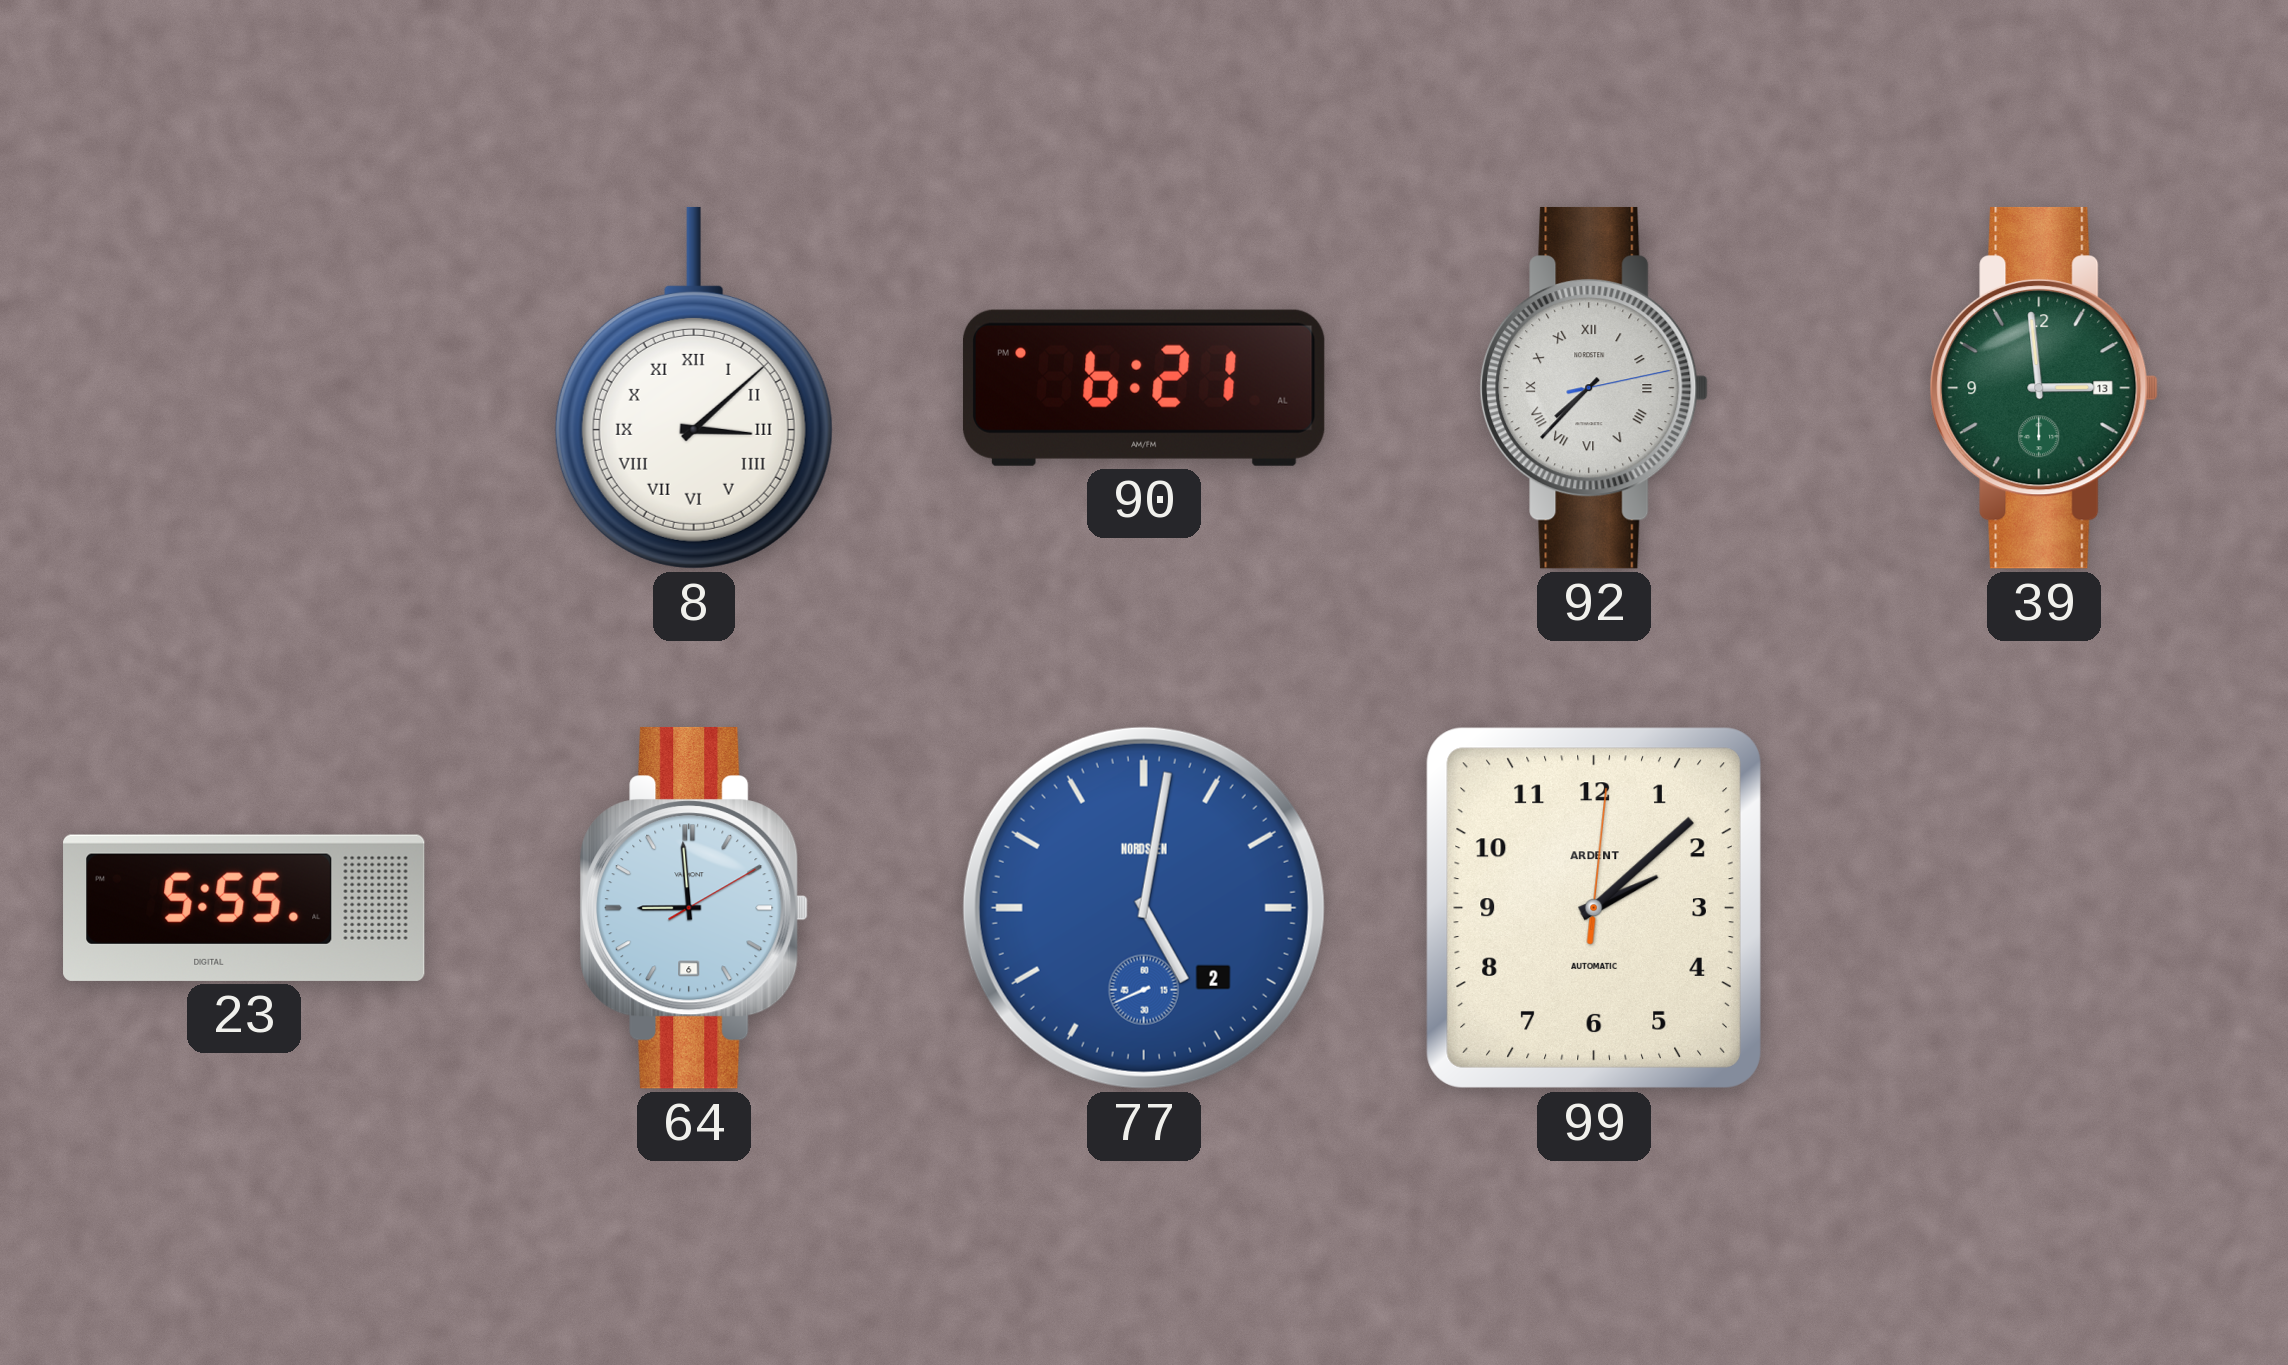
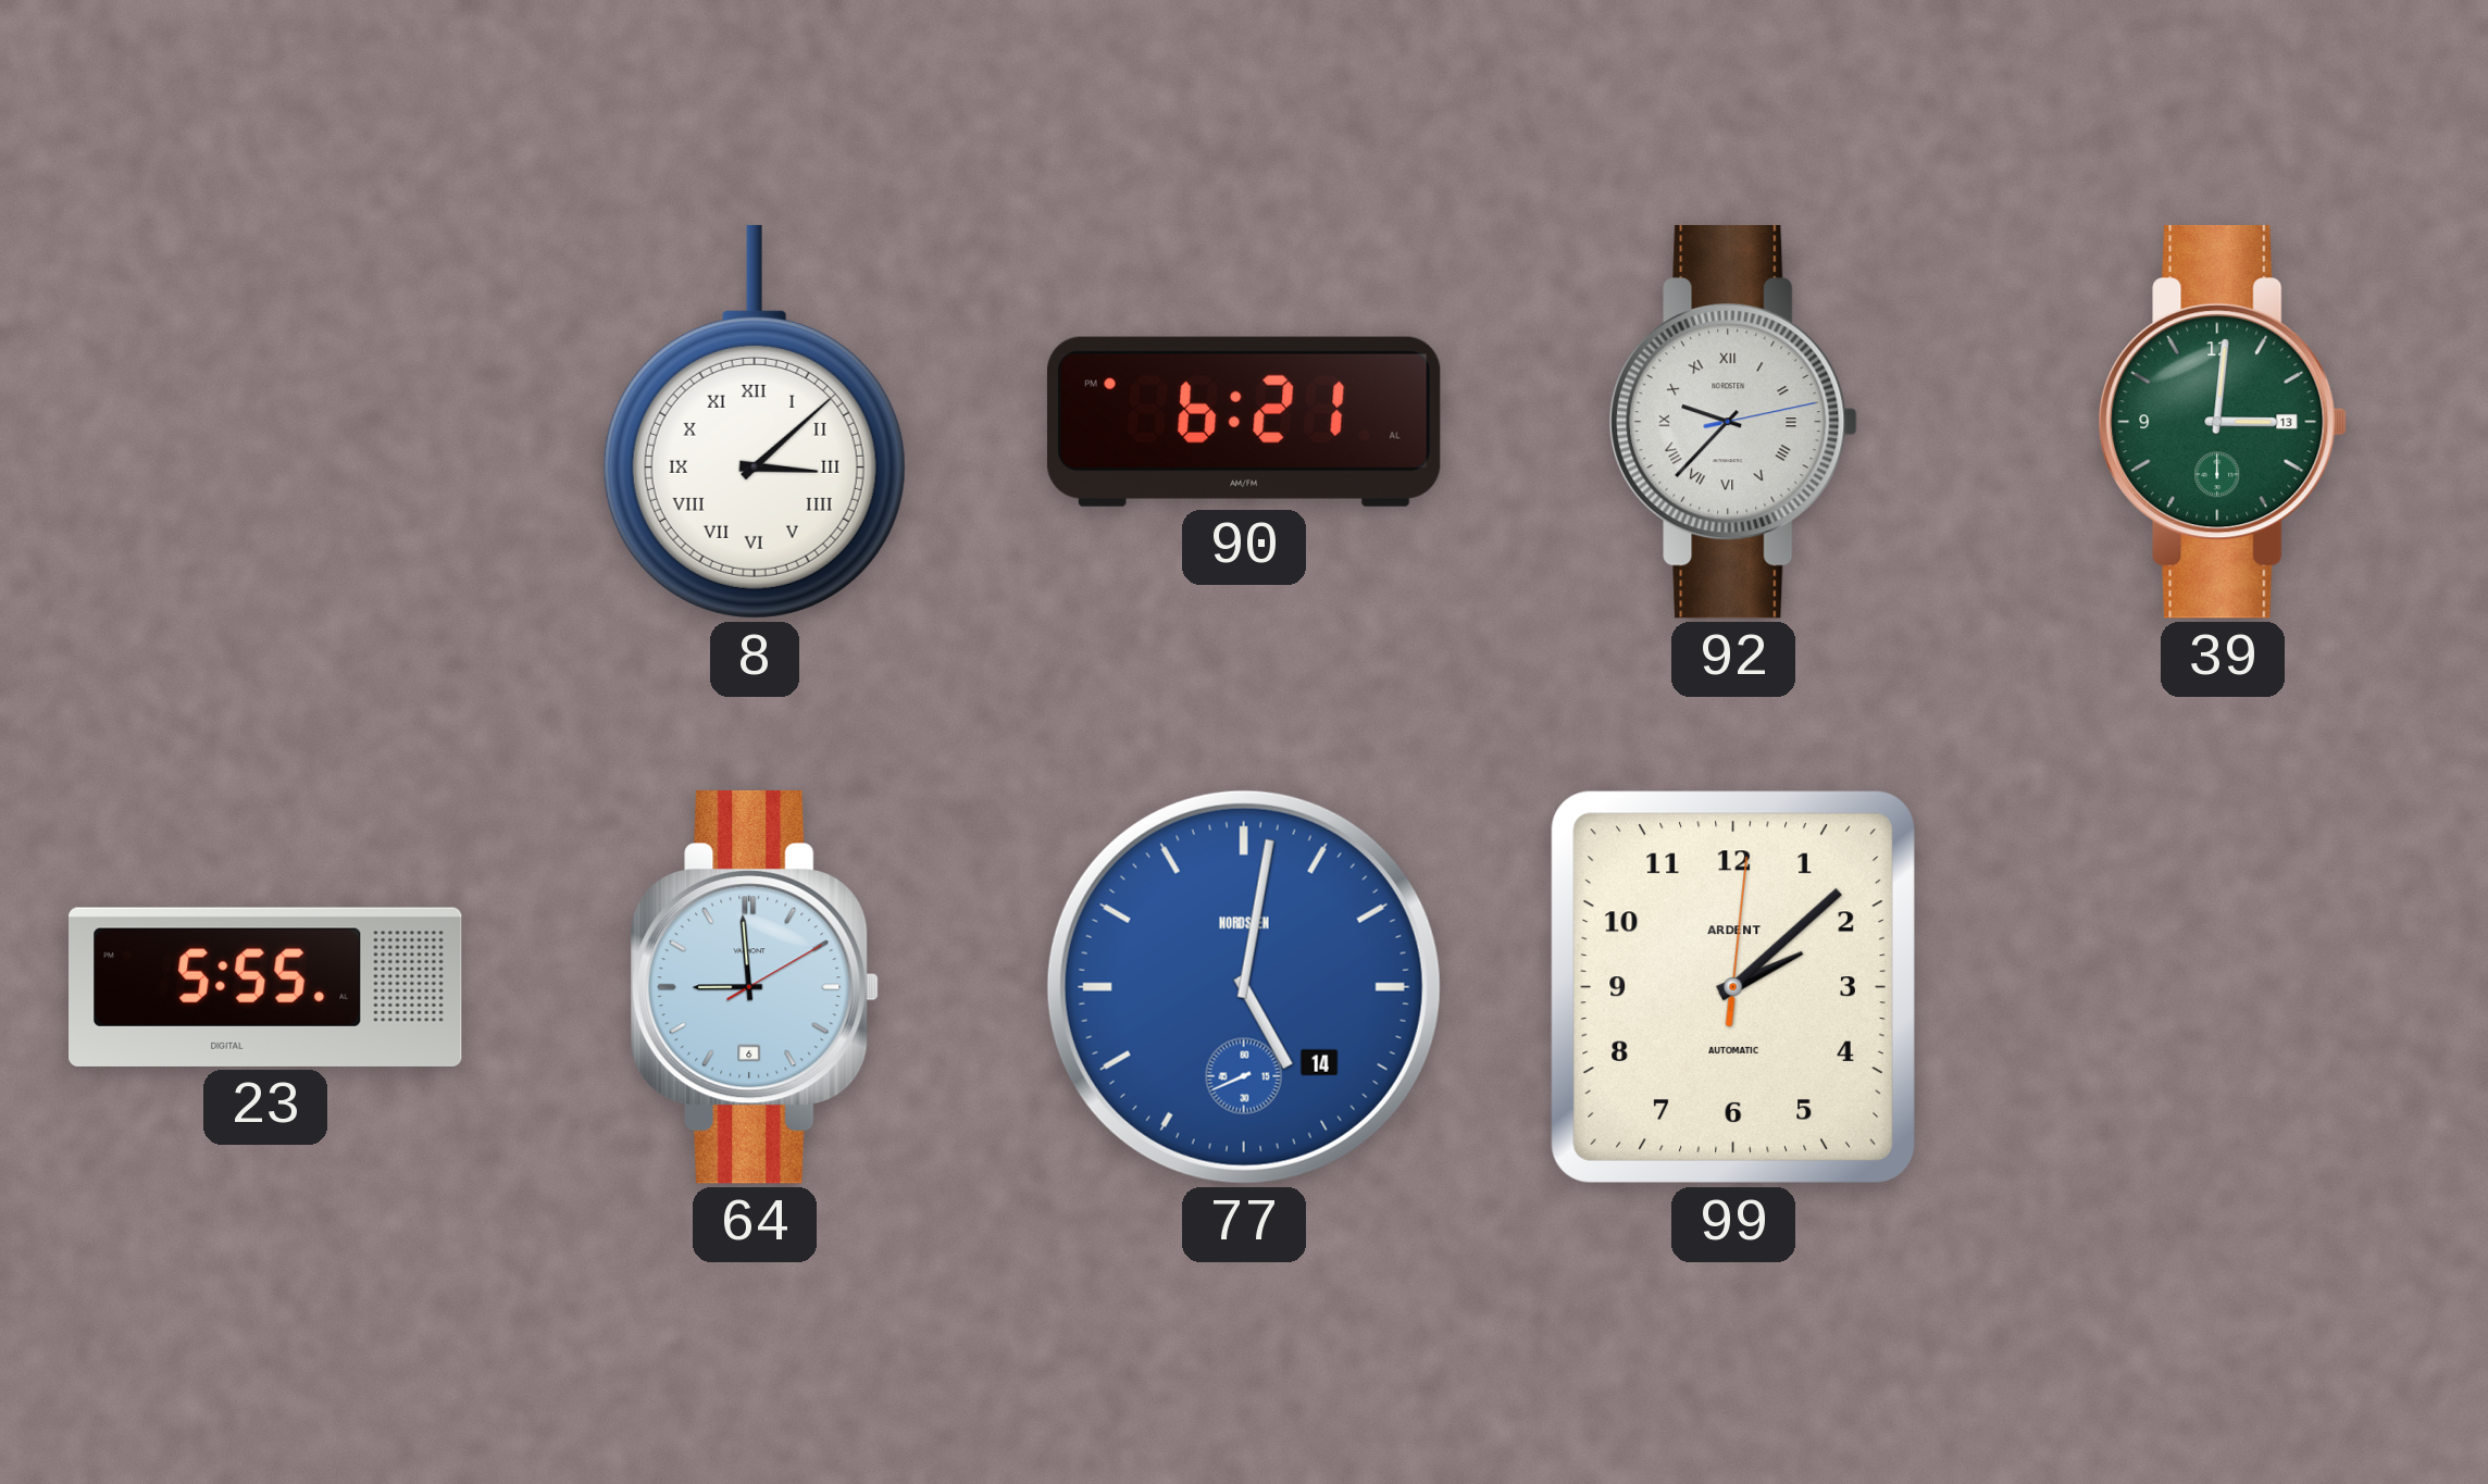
92: 7:37 -> 9:37 (1733, 422)
39: 2:59 -> 3:01 (2223, 422)
77 date: 2 -> 14 (1244, 987)
